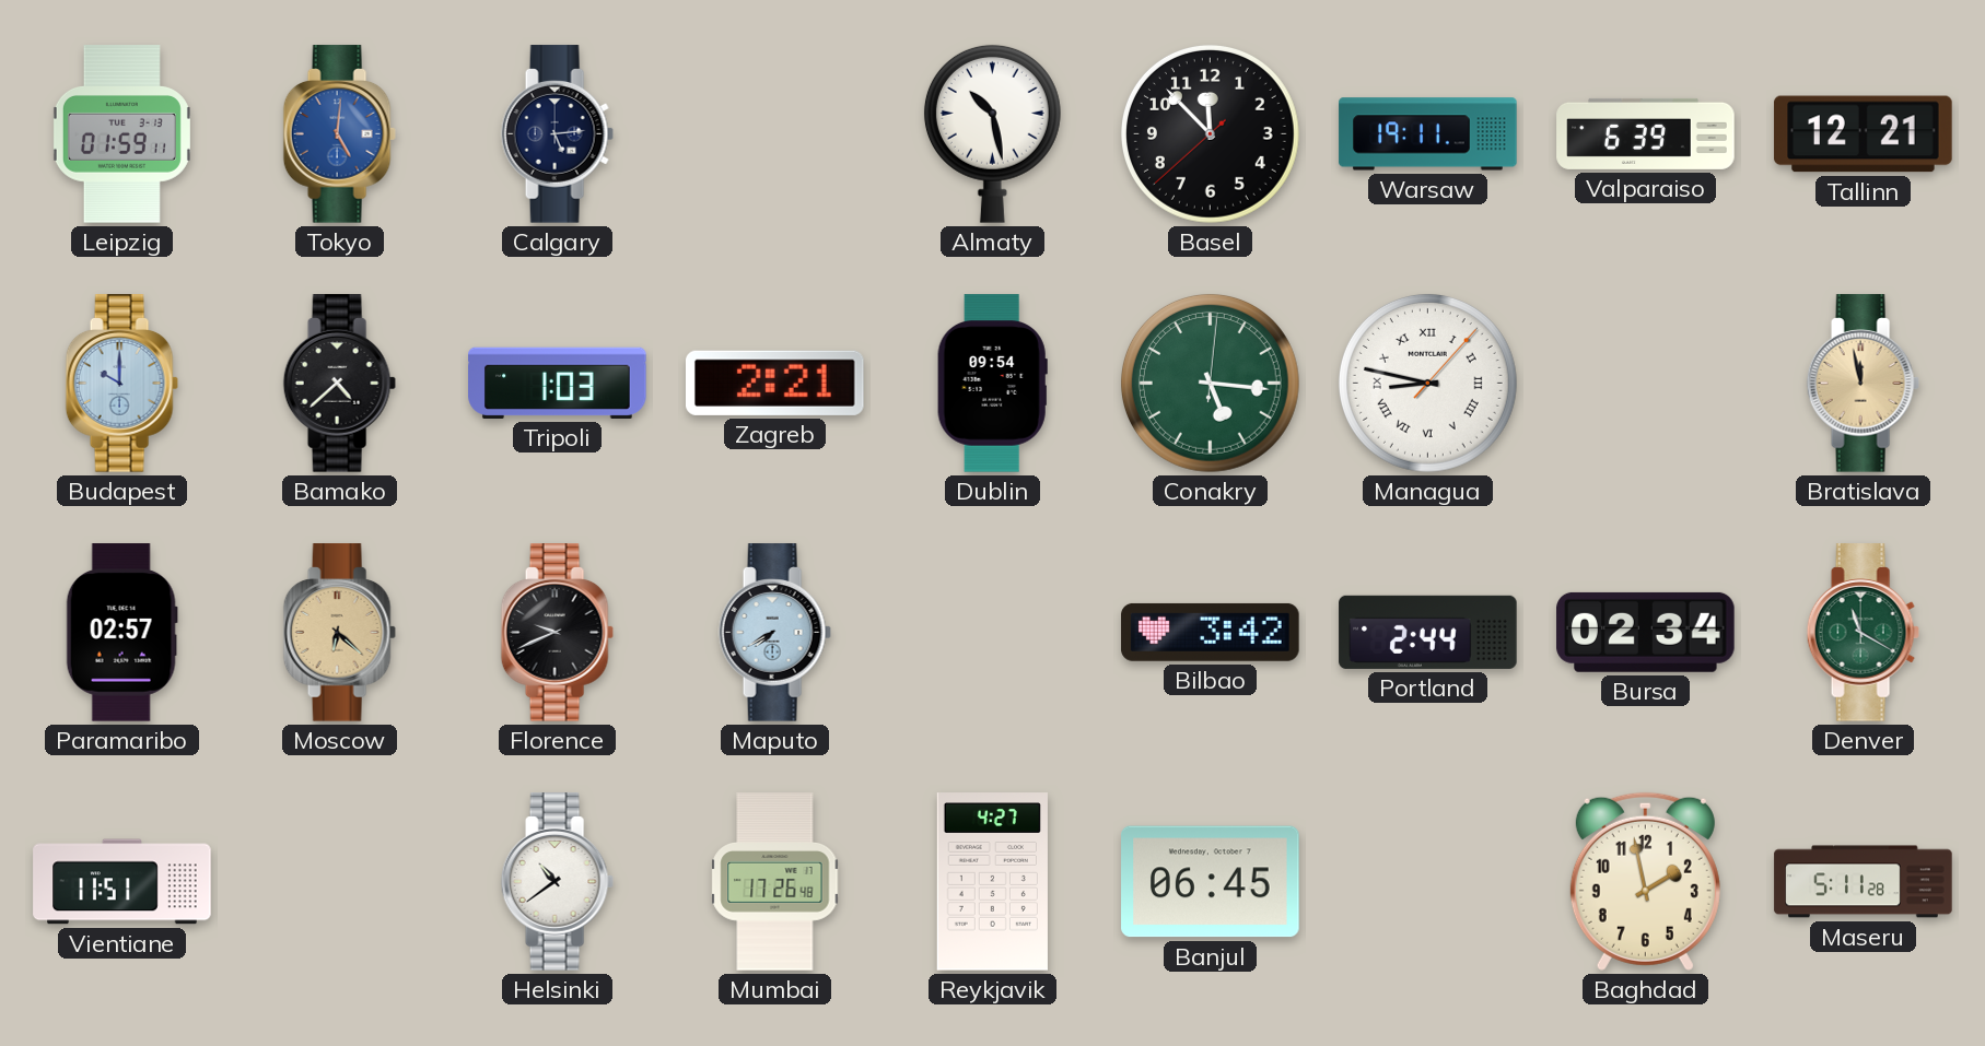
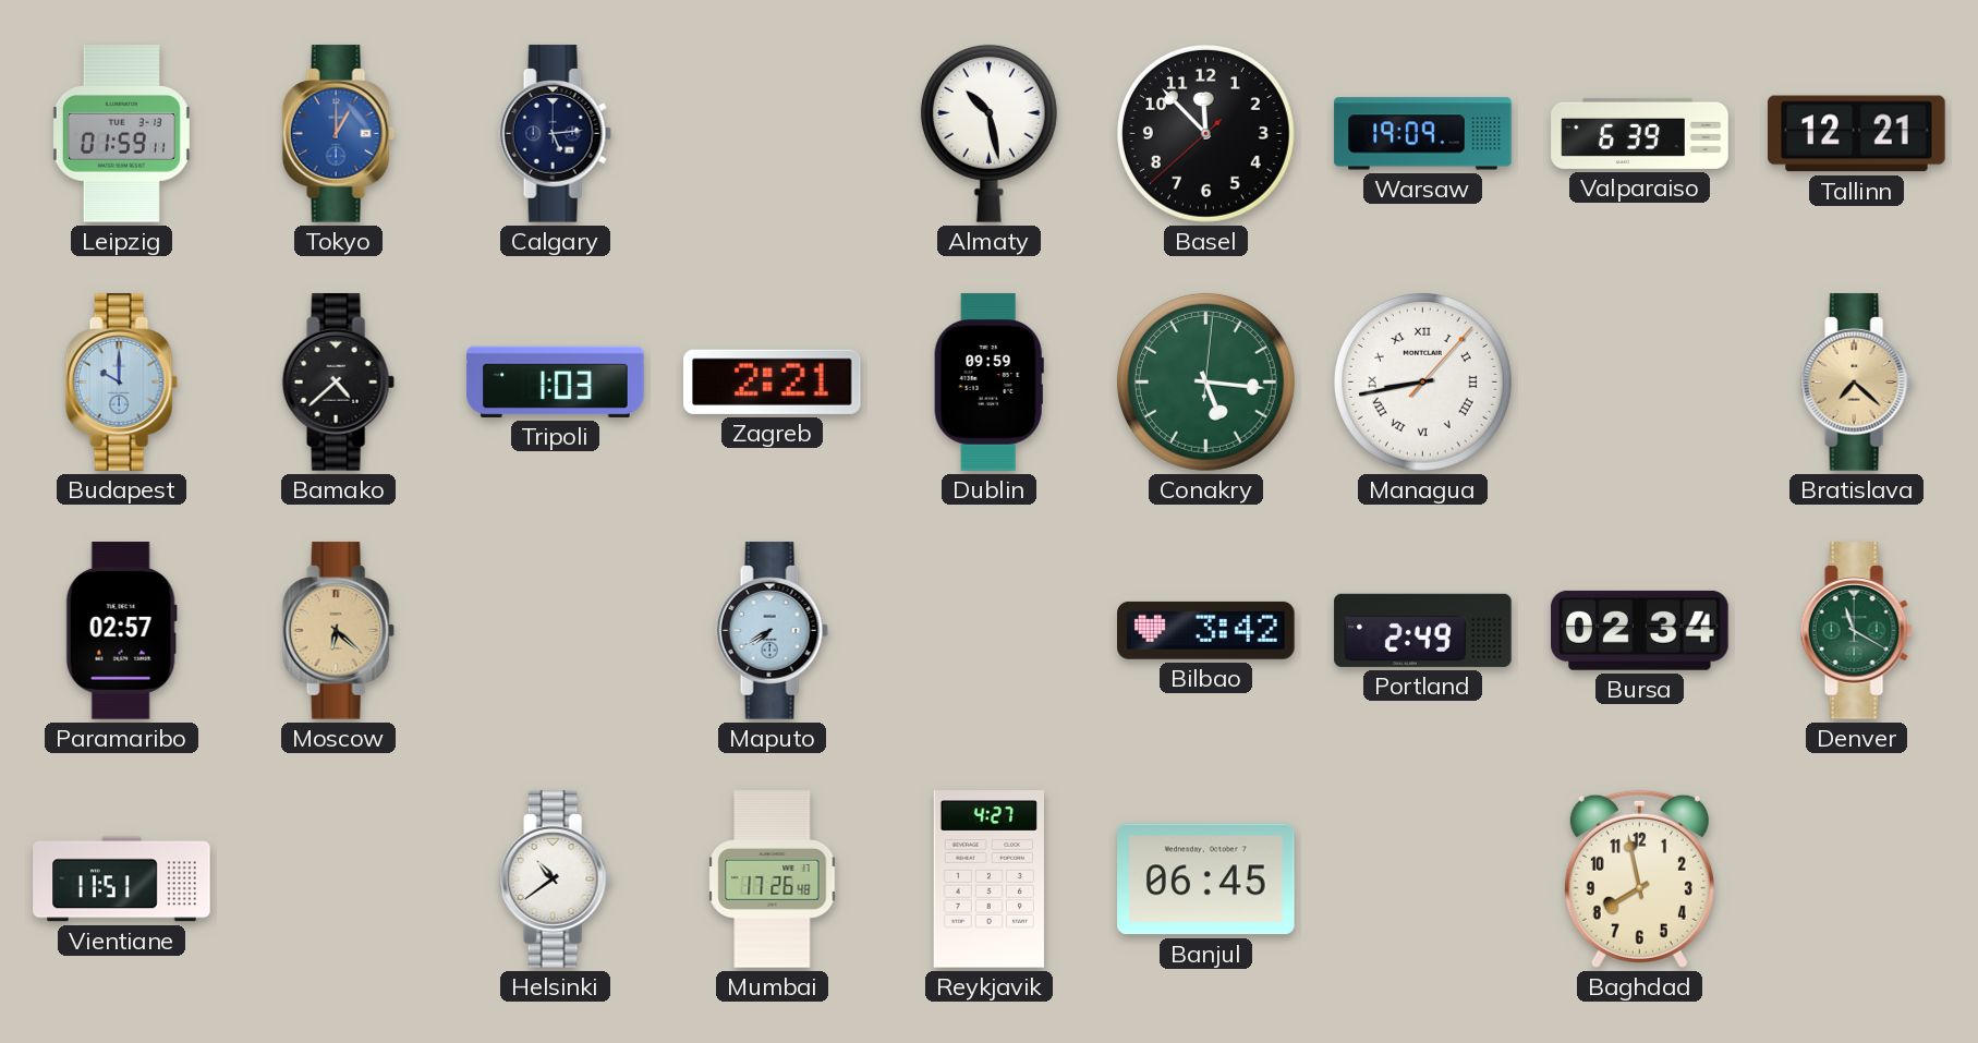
Tokyo: 5:01 -> 1:00 (338, 134)
Warsaw: 19:11 -> 19:09 (1423, 134)
Dublin: 09:54 -> 09:59 (988, 383)
Managua: 8:47 -> 8:43 (1422, 381)
Bratislava: 11:58 -> 7:22 (1856, 383)
Florence: 9:41 -> none (557, 633)
Portland: 2:44 -> 2:49 (1423, 630)
Baghdad: 1:58 -> 7:58 (1639, 878)
Maseru: 5:11 -> none (1864, 882)
